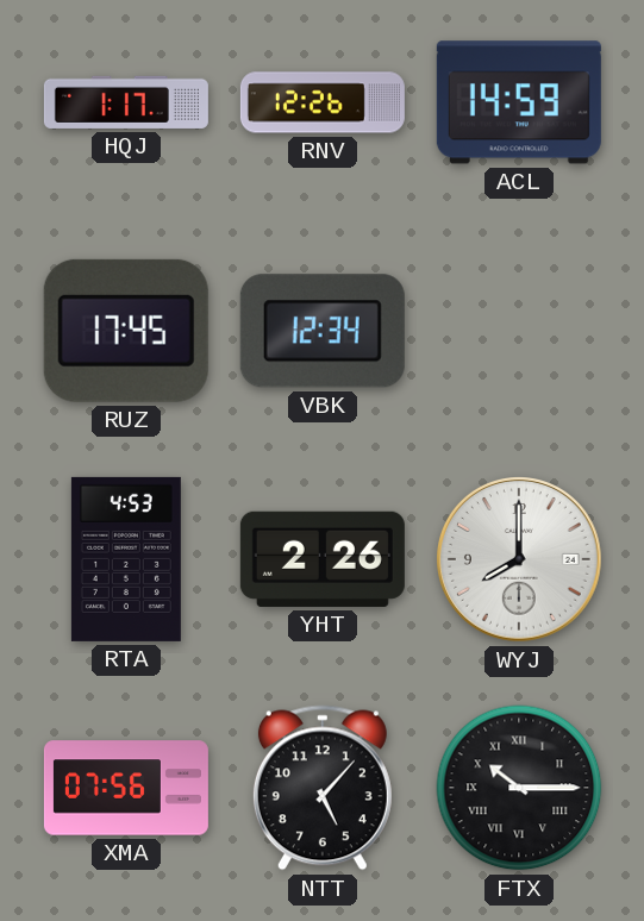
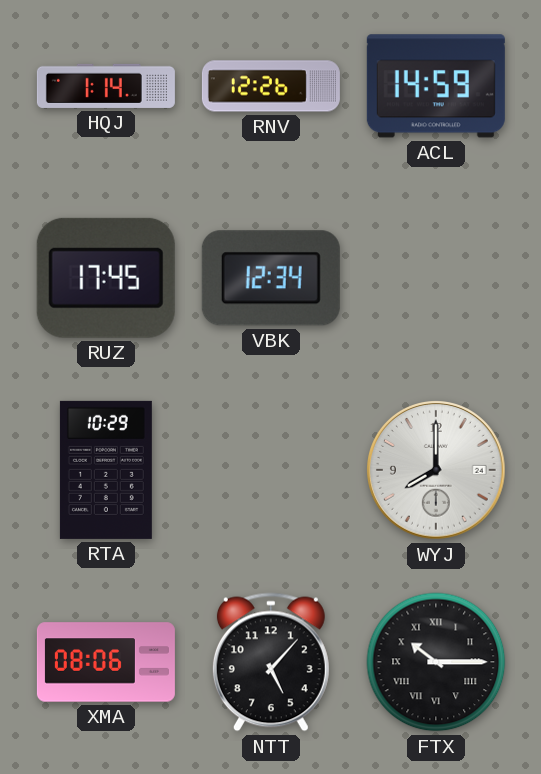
HQJ: 1:17 -> 1:14 (106, 86)
RTA: 4:53 -> 10:29 (106, 470)
YHT: 2:26 -> none (323, 559)
XMA: 07:56 -> 08:06 (106, 662)
